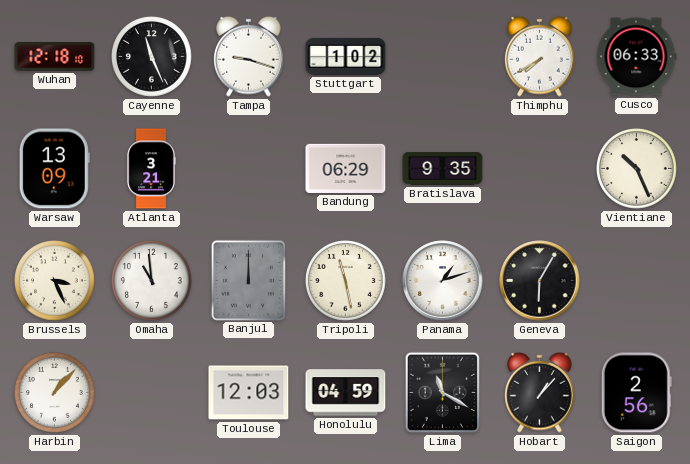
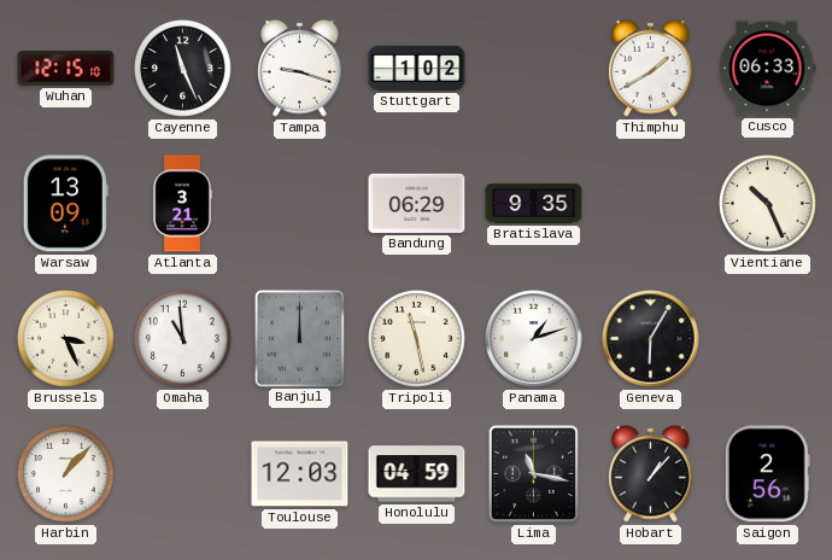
Wuhan: 12:18 -> 12:15 (66, 69)
Thimphu: 7:40 -> 1:40 (651, 68)
Lima: 11:20 -> 11:17 (533, 473)
